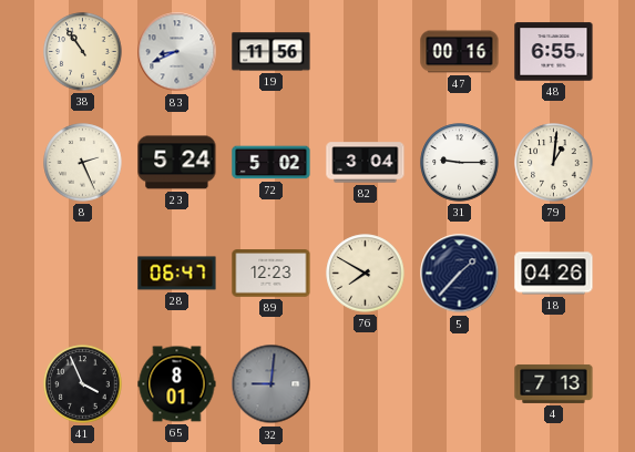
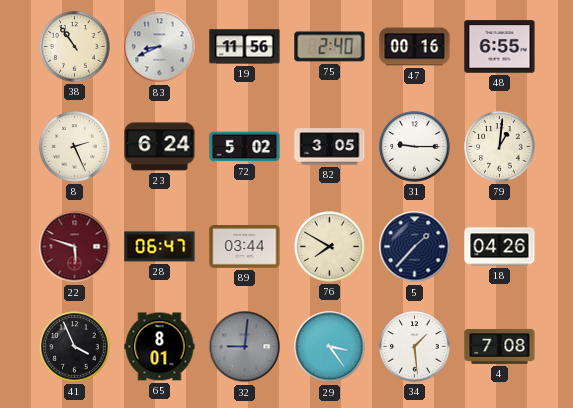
75: none -> 2:40 (330, 47)
23: 5:24 -> 6:24 (160, 147)
82: 3:04 -> 3:05 (330, 147)
22: none -> 5:48 (75, 247)
89: 12:23 -> 03:44 (245, 247)
29: none -> 3:24 (330, 347)
34: none -> 1:29 (415, 347)
4: 7:13 -> 7:08 (500, 346)
